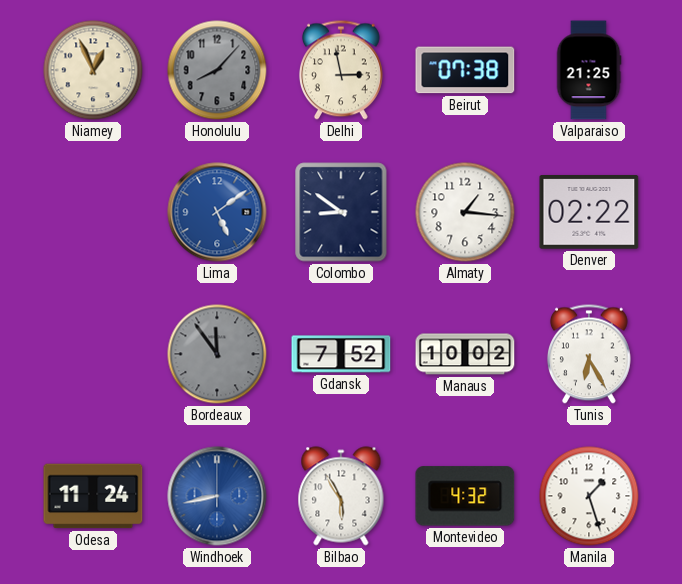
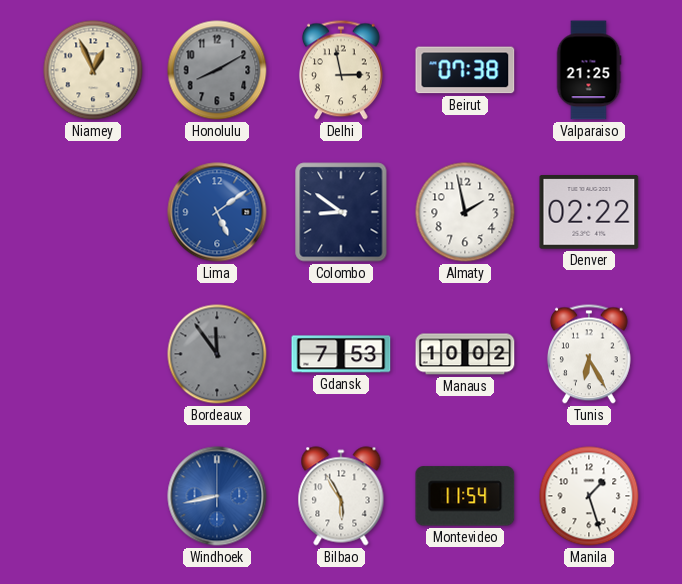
Honolulu: 8:07 -> 8:10 (217, 70)
Almaty: 1:16 -> 1:58 (465, 212)
Gdansk: 7:52 -> 7:53 (341, 354)
Odesa: 11:24 -> none (93, 496)
Montevideo: 4:32 -> 11:54 (465, 496)
